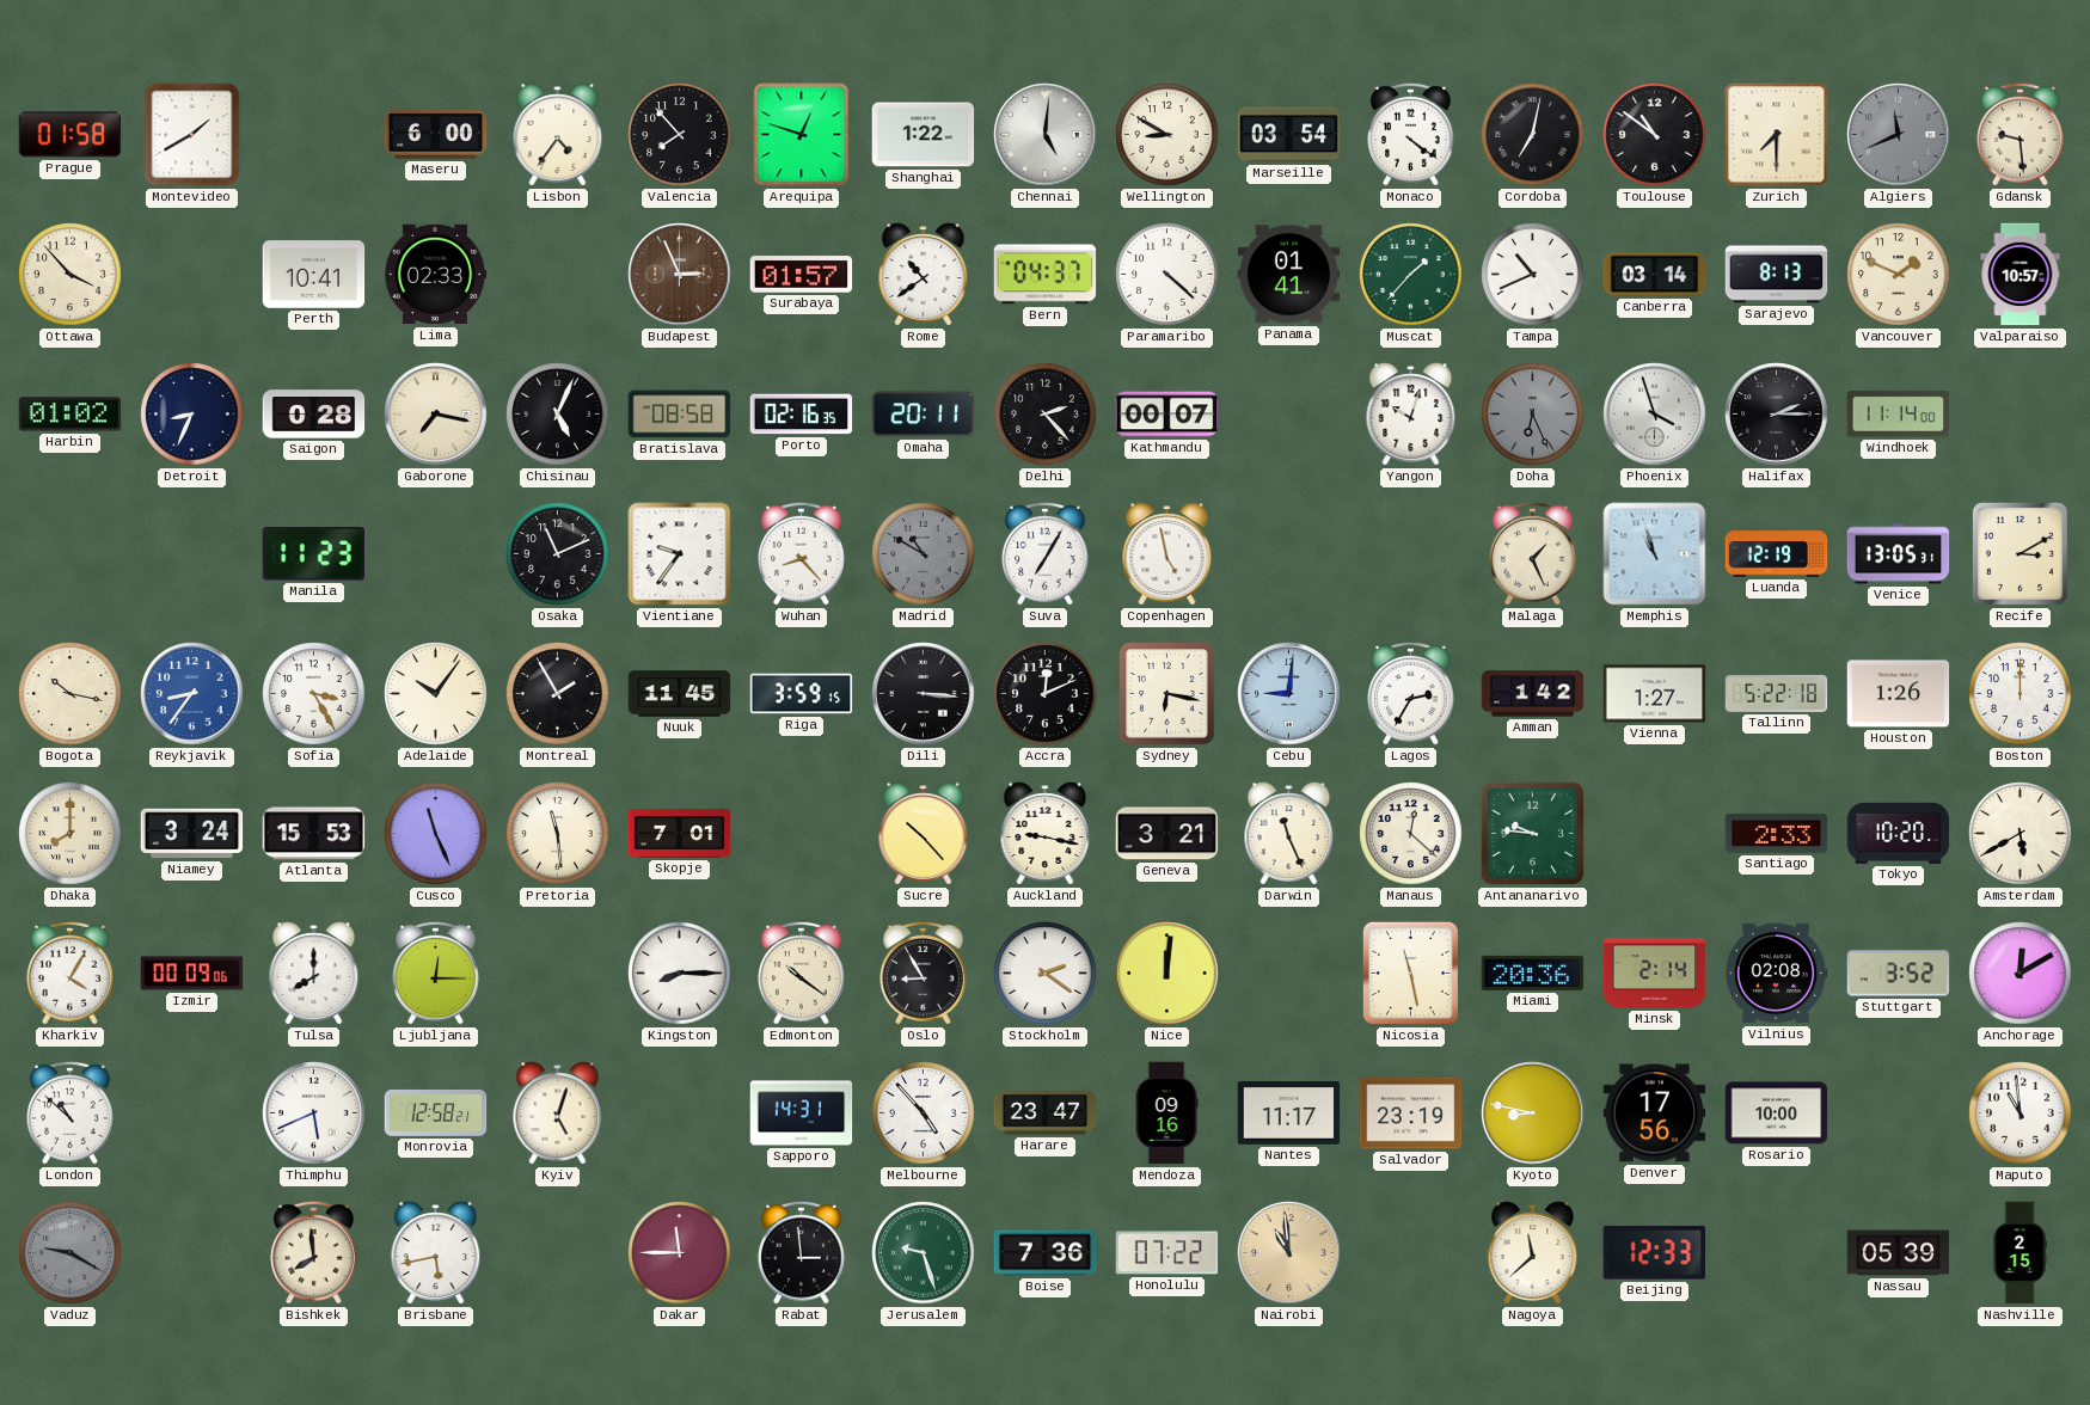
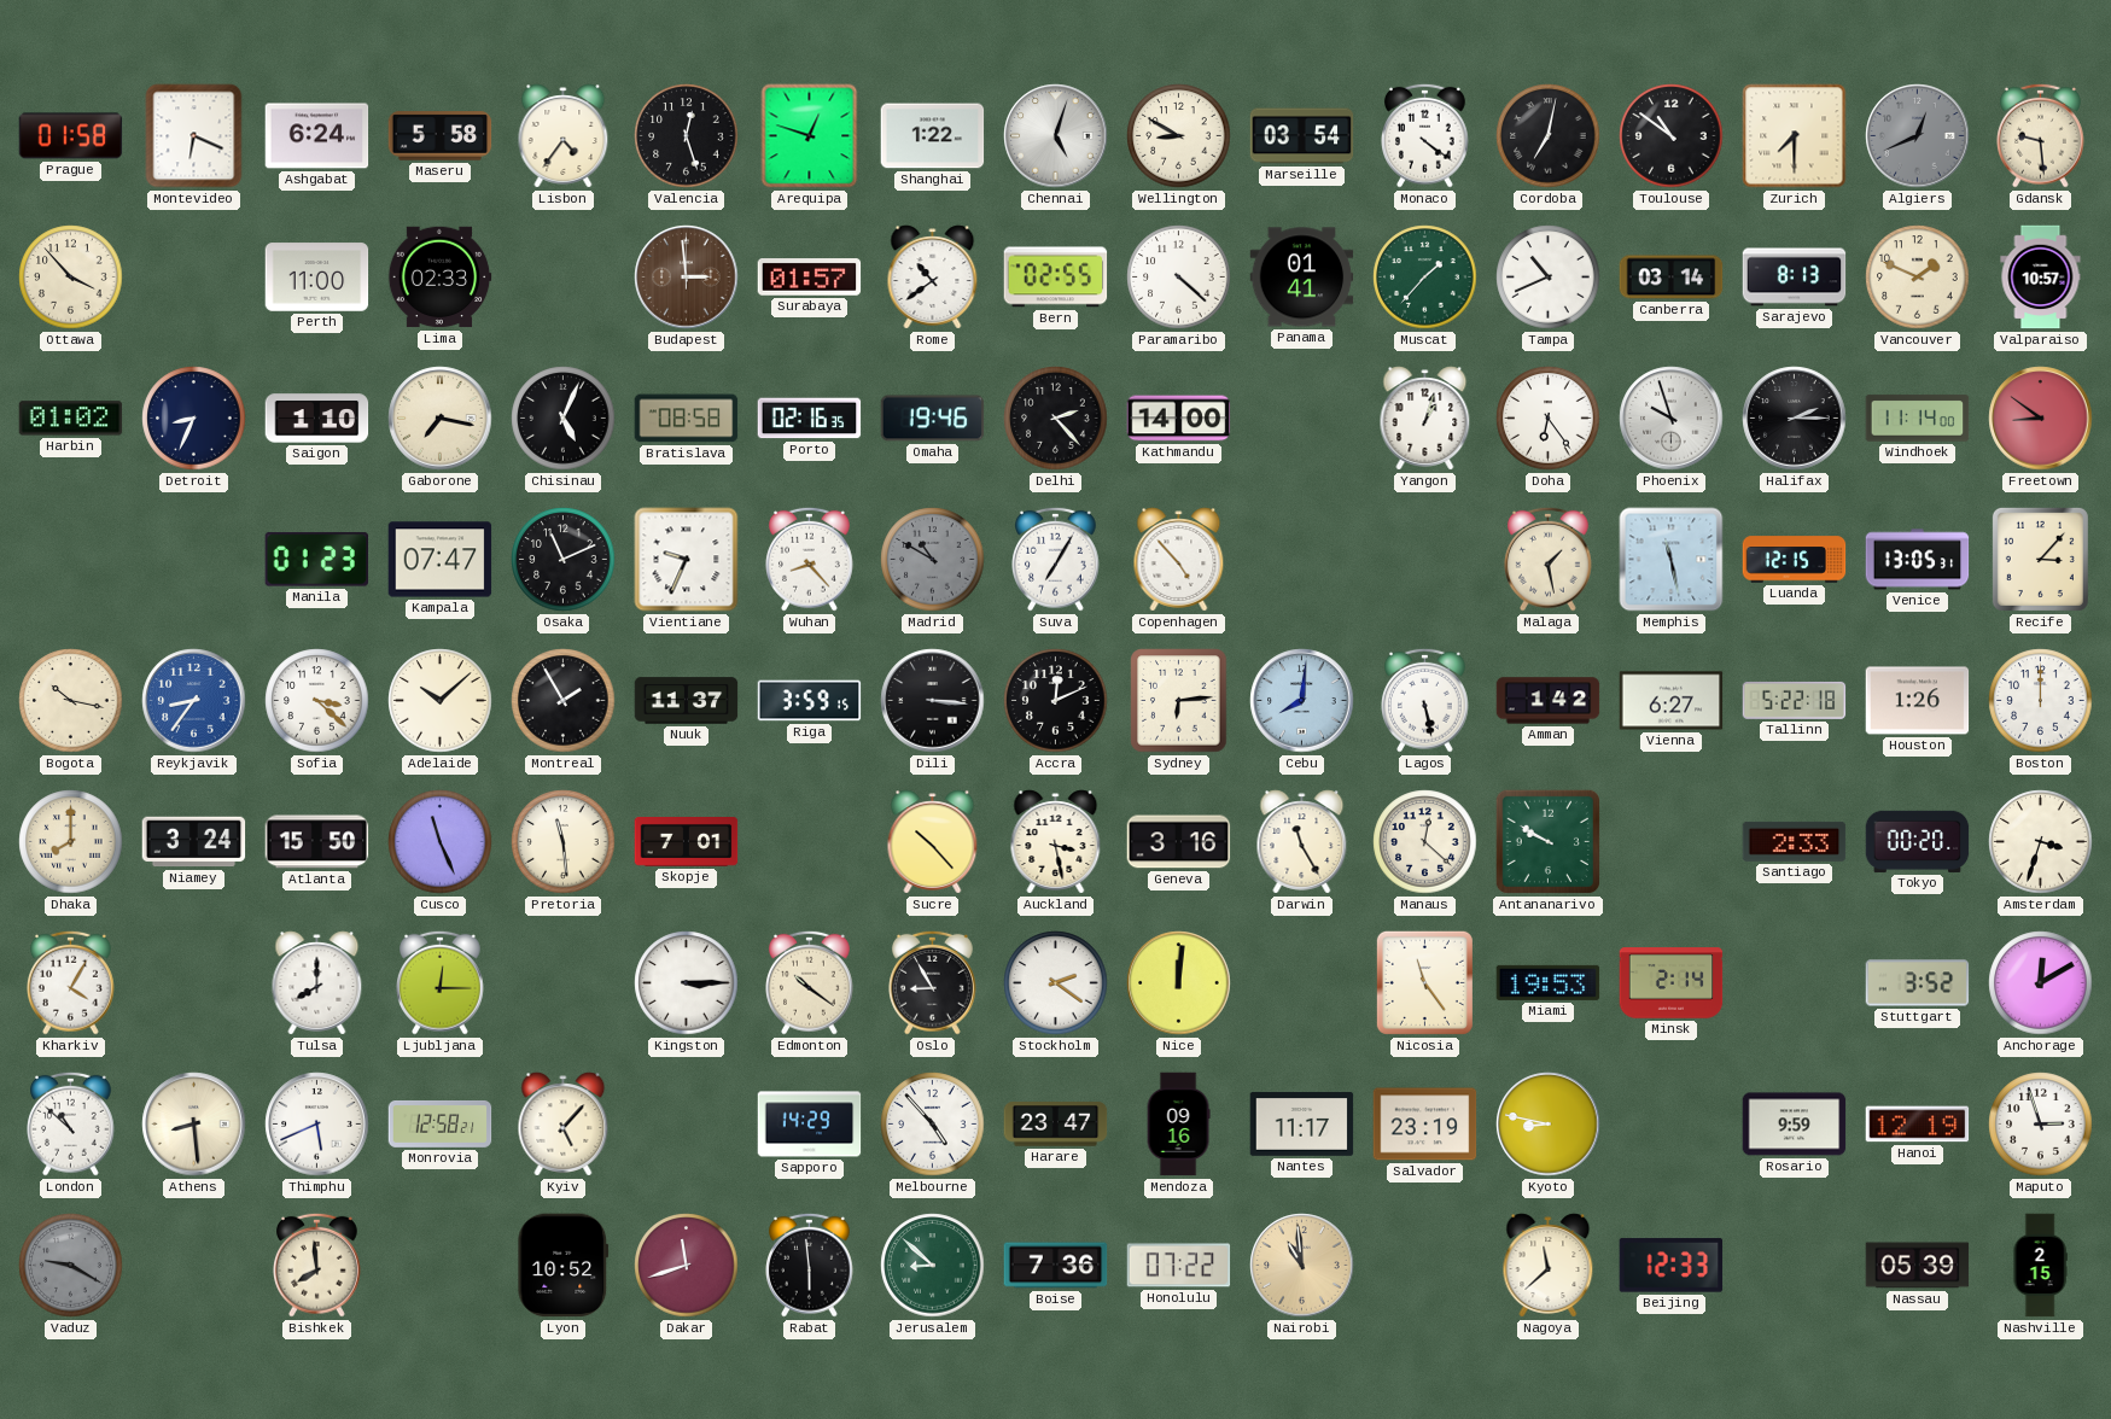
Montevideo: 1:40 -> 6:19 (194, 136)
Ashgabat: none -> 6:24 (317, 136)
Maseru: 6:00 -> 5:58 (441, 136)
Valencia: 7:53 -> 12:27 (687, 136)
Chennai: 5:01 -> 5:03 (1056, 136)
Algiers: 11:41 -> 12:41 (1918, 136)
Perth: 10:41 -> 11:00 (317, 278)
Budapest: 2:56 -> 2:59 (687, 278)
Bern: 04:37 -> 02:55 (1056, 278)
Saigon: 0:28 -> 1:10 (317, 419)
Omaha: 20:11 -> 19:46 (933, 419)
Kathmandu: 00:07 -> 14:00 (1179, 419)
Yangon: 10:03 -> 1:03 (1425, 419)
Doha: 6:26 -> 6:24 (1549, 419)
Doha dial: grey -> white (1549, 419)
Phoenix: 3:57 -> 9:57 (1672, 419)
Freetown: none -> 8:51 (2041, 419)
Manila: 11:23 -> 01:23 (316, 560)
Kampala: none -> 07:47 (441, 560)
Vientiane: 9:36 -> 9:34 (687, 560)
Copenhagen: 4:58 -> 4:53 (1179, 560)
Malaga: 1:26 -> 1:28 (1549, 559)
Memphis: 10:57 -> 11:28 (1672, 560)
Luanda: 12:19 -> 12:15 (1795, 560)
Recife: 3:10 -> 3:07 (2040, 559)
Sofia: 3:25 -> 3:22 (317, 701)
Adelaide: 10:06 -> 10:08 (441, 701)
Nuuk: 11:45 -> 11:37 (687, 701)
Sydney: 6:17 -> 6:14 (1179, 701)
Cebu: 9:01 -> 8:01 (1302, 701)
Lagos: 2:35 -> 5:28 (1425, 700)
Vienna: 1:27 -> 6:27 (1672, 701)
Atlanta: 15:53 -> 15:50 (317, 842)
Auckland: 9:17 -> 3:28 (1056, 842)
Geneva: 3:21 -> 3:16 (1179, 842)
Darwin: 11:26 -> 11:25 (1302, 842)
Antananarivo: 9:46 -> 9:50 (1547, 841)
Tokyo: 10:20 -> 00:20 (1918, 841)
Amsterdam: 5:40 -> 3:33 (2041, 842)
Izmir: 00:09 -> none (192, 974)
Kingston: 8:15 -> 3:15 (687, 983)
Nicosia: 11:28 -> 11:24 (1424, 982)
Miami: 20:36 -> 19:53 (1549, 982)
Vilnius: 02:08 -> none (1776, 974)
Athens: none -> 8:29 (194, 1125)
Kyiv: 5:03 -> 5:07 (564, 1125)
Sapporo: 14:31 -> 14:29 (810, 1125)
Denver: 17:56 -> none (1655, 1113)
Rosario: 10:00 -> 9:59 (1795, 1125)
Hanoi: none -> 12:19 (1918, 1125)
Maputo: 10:59 -> 2:57 (2041, 1125)
Brisbane: 5:43 -> none (436, 1253)
Lyon: none -> 10:52 (564, 1266)
Dakar: 11:45 -> 11:42 (687, 1266)
Rabat: 2:59 -> 5:59 (810, 1265)
Jerusalem: 9:27 -> 8:52 (933, 1266)
